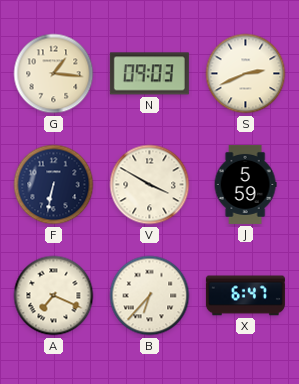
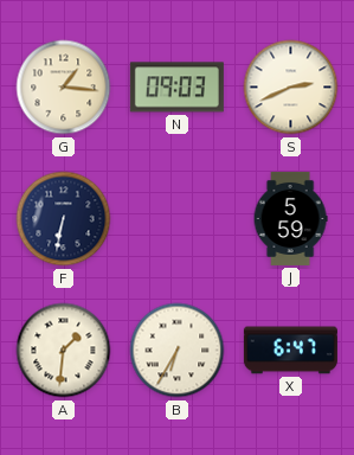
V: 3:50 -> none (150, 185)
A: 7:19 -> 1:31 (64, 351)
B: 6:37 -> 6:35 (178, 351)
